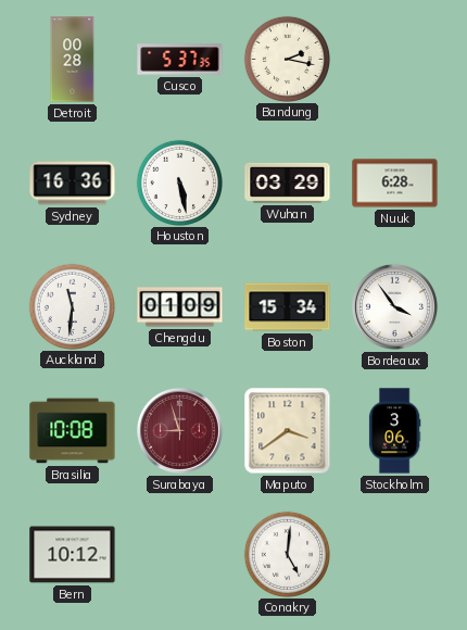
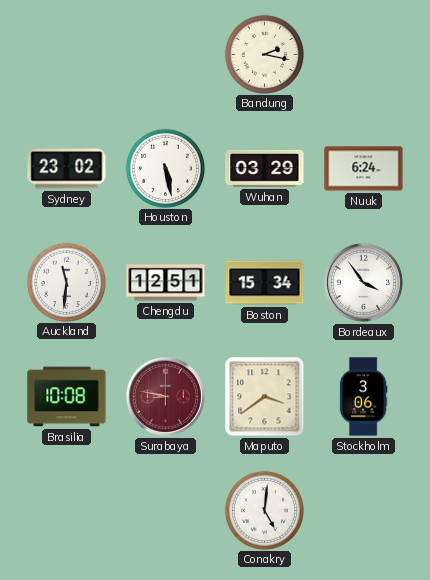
Detroit: 00:28 -> none (73, 60)
Cusco: 5:37 -> none (180, 60)
Sydney: 16:36 -> 23:02 (67, 169)
Nuuk: 6:28 -> 6:24 (364, 169)
Chengdu: 01:09 -> 12:51 (166, 283)
Surabaya: 8:57 -> 8:47 (165, 396)
Bern: 10:12 -> none (73, 555)
